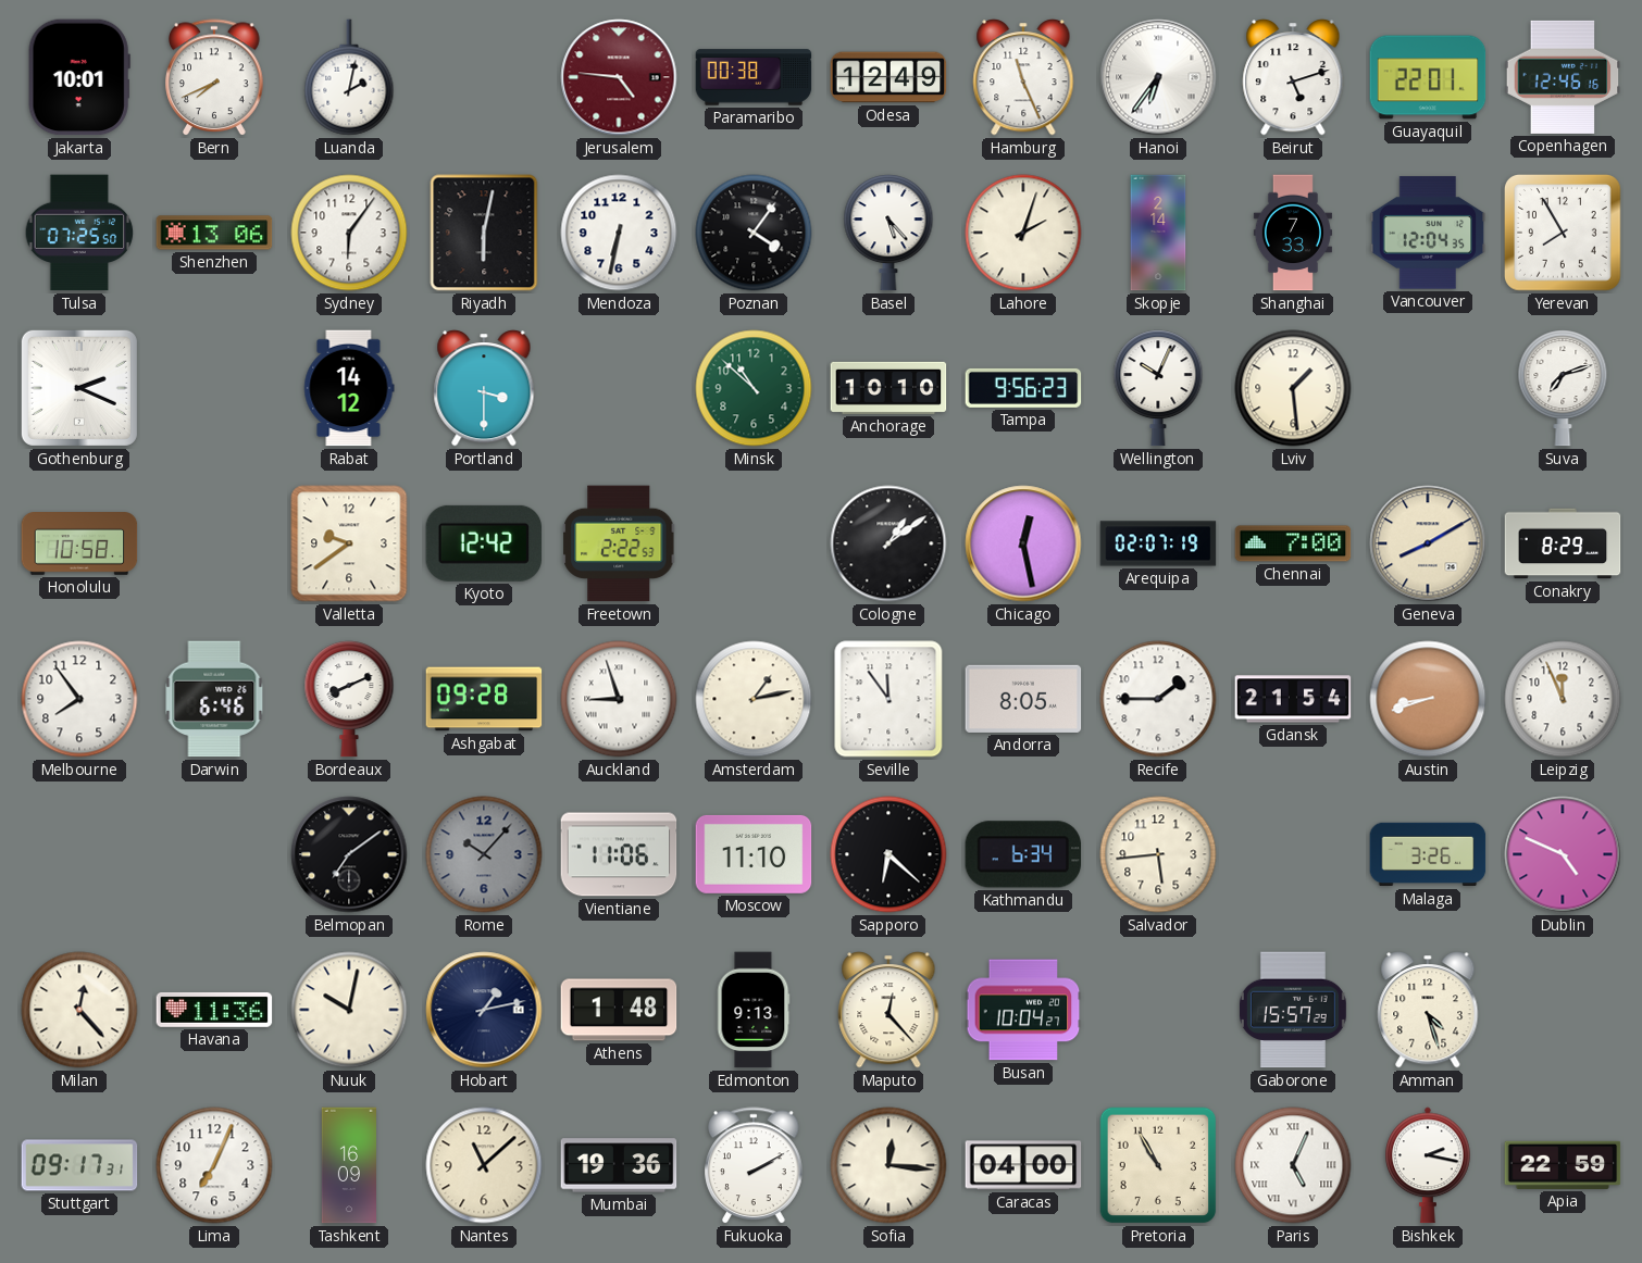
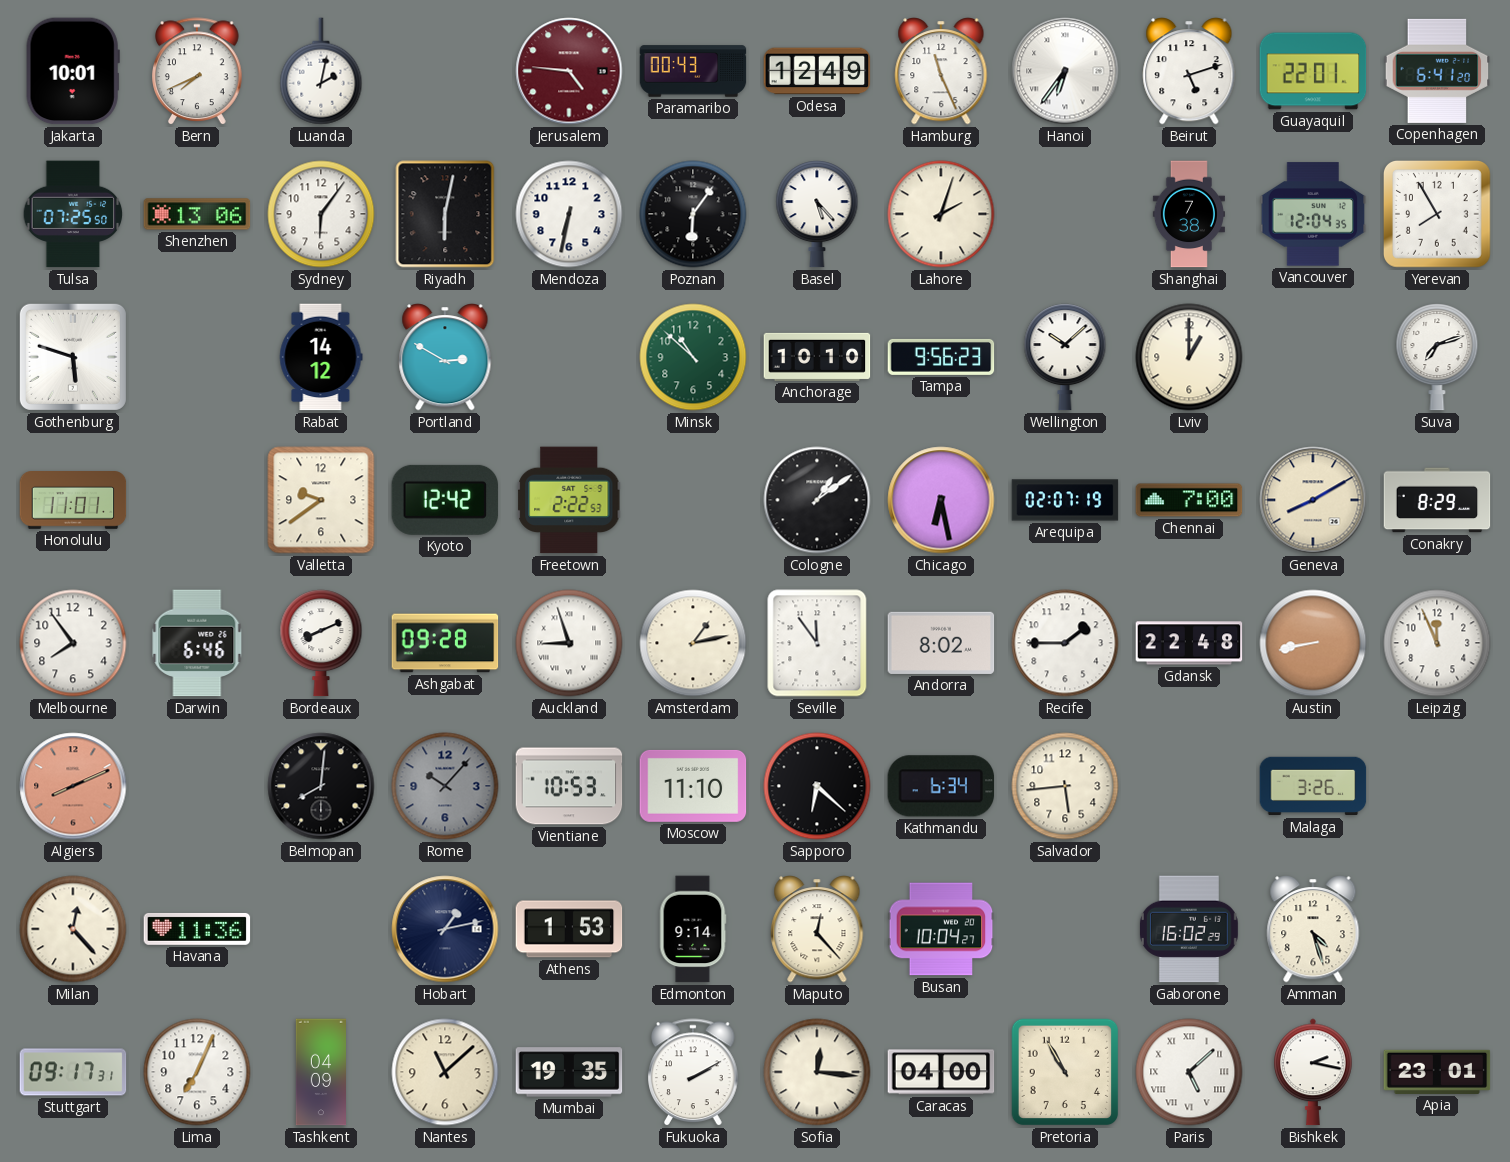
Paramaribo: 00:38 -> 00:43 (693, 71)
Copenhagen: 12:46 -> 6:41 (1437, 71)
Poznan: 4:06 -> 6:06 (693, 214)
Skopje: 2:14 -> none (1158, 233)
Shanghai: 7:33 -> 7:38 (1189, 214)
Gothenburg: 2:19 -> 5:48 (73, 357)
Portland: 3:30 -> 2:50 (445, 357)
Wellington: 10:04 -> 10:08 (1065, 357)
Lviv: 1:29 -> 1:00 (1189, 357)
Honolulu: 10:58 -> 11:01 (73, 501)
Chicago: 12:28 -> 6:28 (941, 500)
Andorra: 8:05 -> 8:02 (941, 643)
Gdansk: 21:54 -> 22:48 (1189, 643)
Austin: 8:42 -> 8:43 (1313, 643)
Algiers: none -> 8:11 (73, 786)
Belmopan: 7:09 -> 8:01 (321, 786)
Vientiane: 11:06 -> 10:53 (569, 786)
Dublin: 4:49 -> none (1563, 854)
Nuuk: 10:02 -> none (349, 1010)
Athens: 1:48 -> 1:53 (569, 929)
Edmonton: 9:13 -> 9:14 (693, 929)
Gaborone: 15:57 -> 16:02 (1189, 929)
Tashkent: 16:09 -> 04:09 (321, 1072)
Mumbai: 19:36 -> 19:35 (569, 1072)
Paris: 5:04 -> 5:08 (1189, 1072)
Apia: 22:59 -> 23:01 (1437, 1072)
